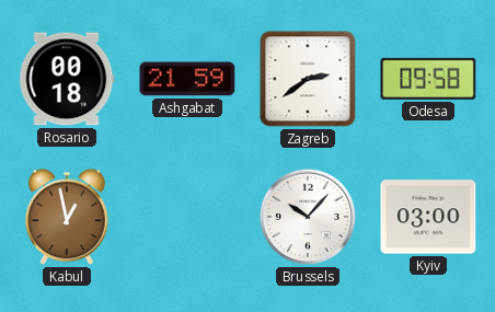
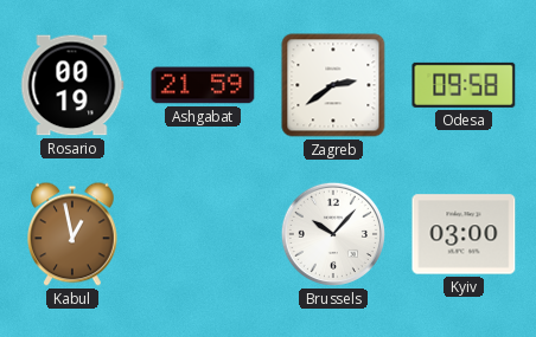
Rosario: 00:18 -> 00:19 (72, 85)
